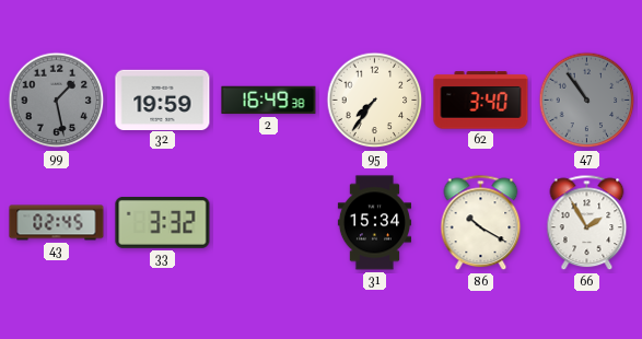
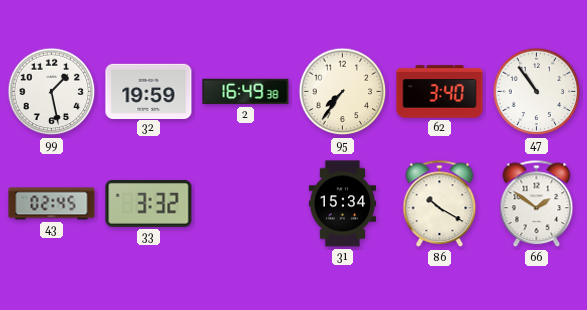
99 dial: grey -> white (52, 92)
47 dial: grey -> white (537, 92)
66: 1:55 -> 1:51 (537, 204)
